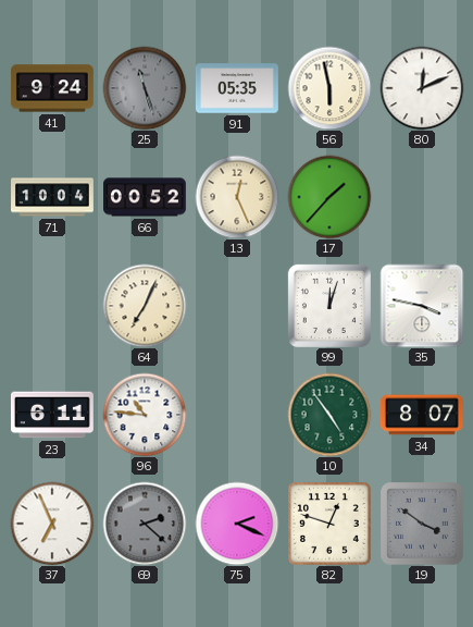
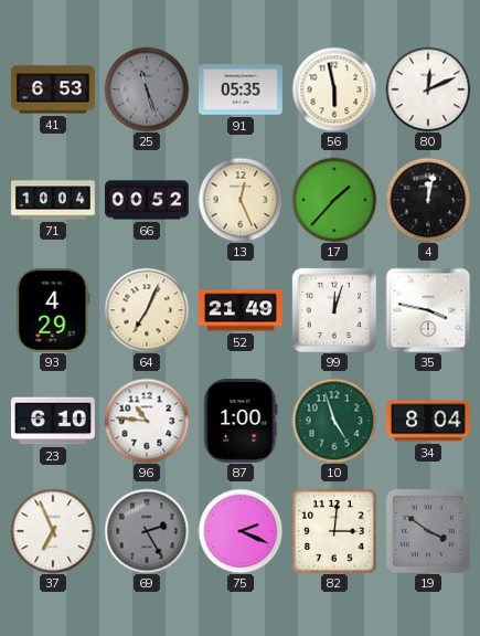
41: 9:24 -> 6:53 (53, 89)
4: none -> 12:02 (428, 200)
93: none -> 4:29 (53, 310)
52: none -> 21:49 (242, 310)
23: 6:11 -> 6:10 (53, 421)
87: none -> 1:00 (241, 421)
10: 4:54 -> 4:57 (334, 421)
34: 8:07 -> 8:04 (429, 421)
69: 2:22 -> 2:25 (147, 531)
82: 12:48 -> 3:01 (334, 531)
